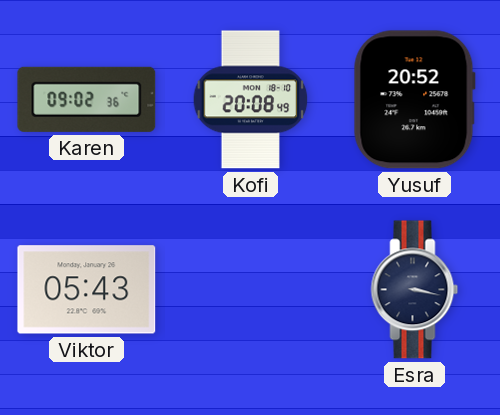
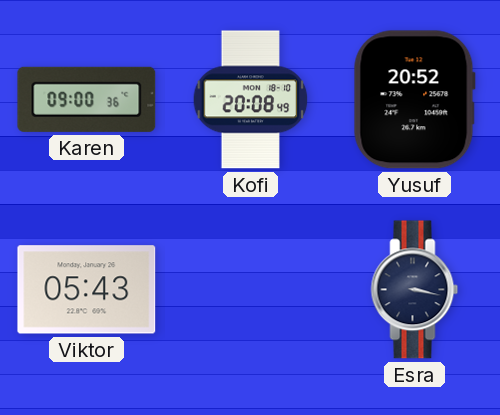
Karen: 09:02 -> 09:00 (87, 99)
